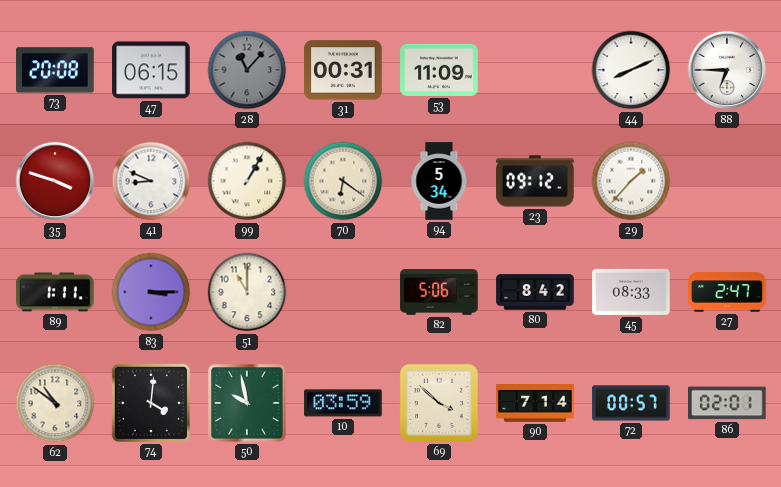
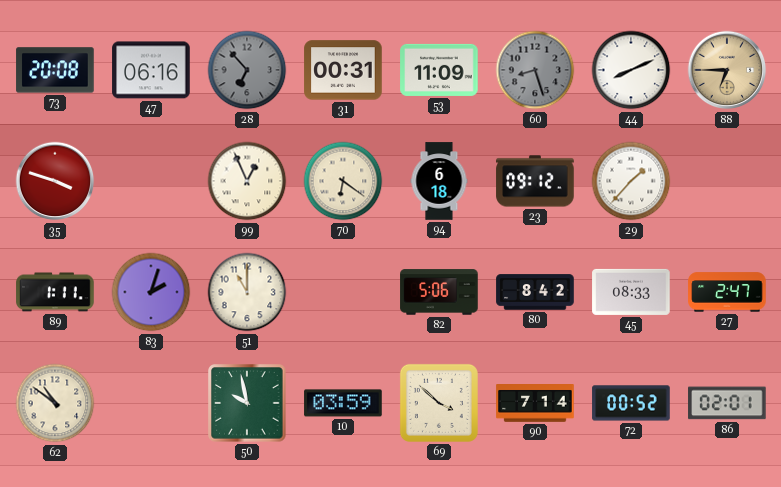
47: 06:15 -> 06:16 (151, 70)
28: 11:07 -> 6:53 (247, 70)
60: none -> 8:27 (535, 70)
88 dial: white -> champagne (727, 70)
41: 8:49 -> none (151, 181)
99: 1:05 -> 12:56 (247, 181)
94: 5:34 -> 6:18 (439, 181)
83: 3:15 -> 2:03 (151, 292)
74: 4:01 -> none (151, 403)
72: 00:57 -> 00:52 (631, 403)
